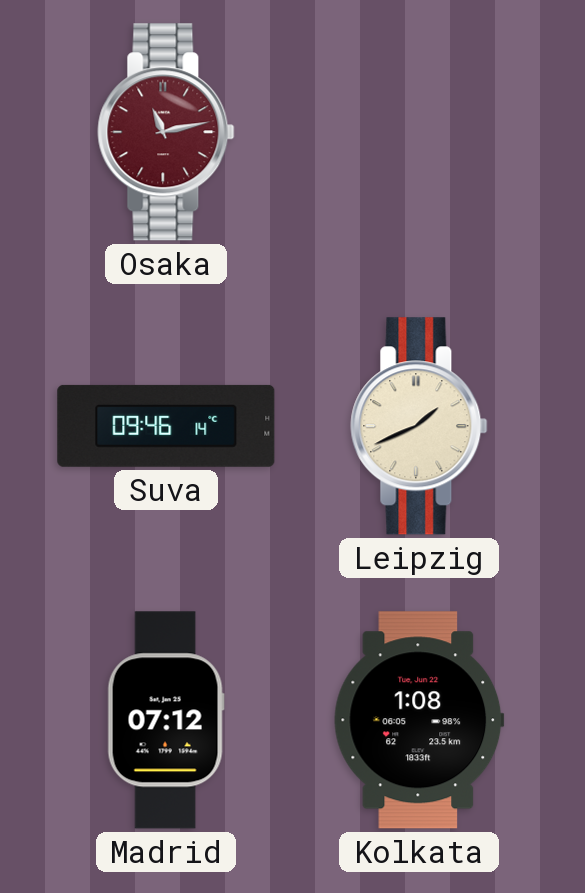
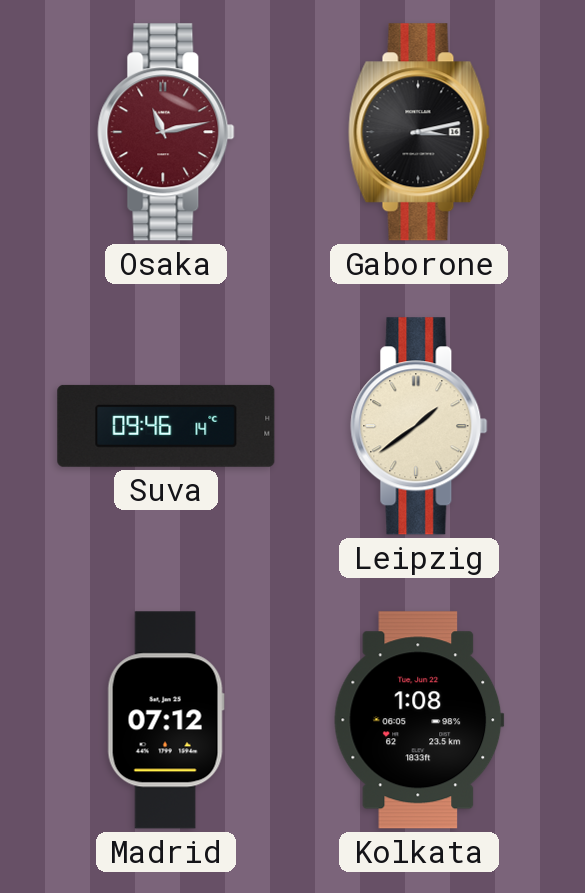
Gaborone: none -> 3:13 (419, 132)
Leipzig: 1:41 -> 1:39 (419, 426)
